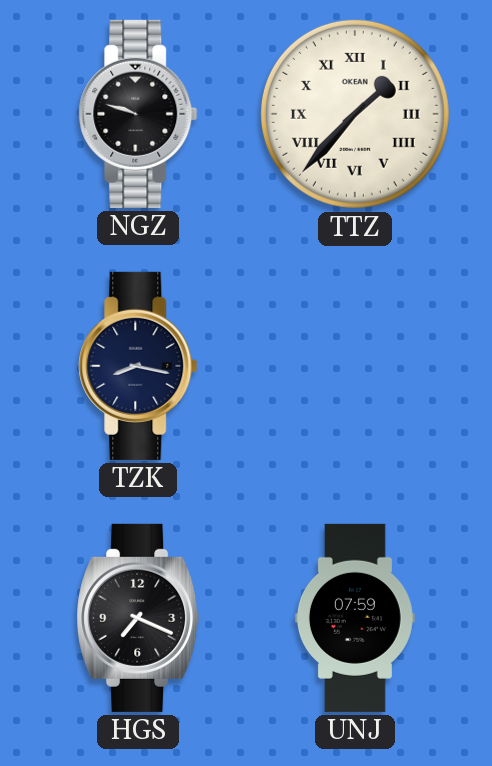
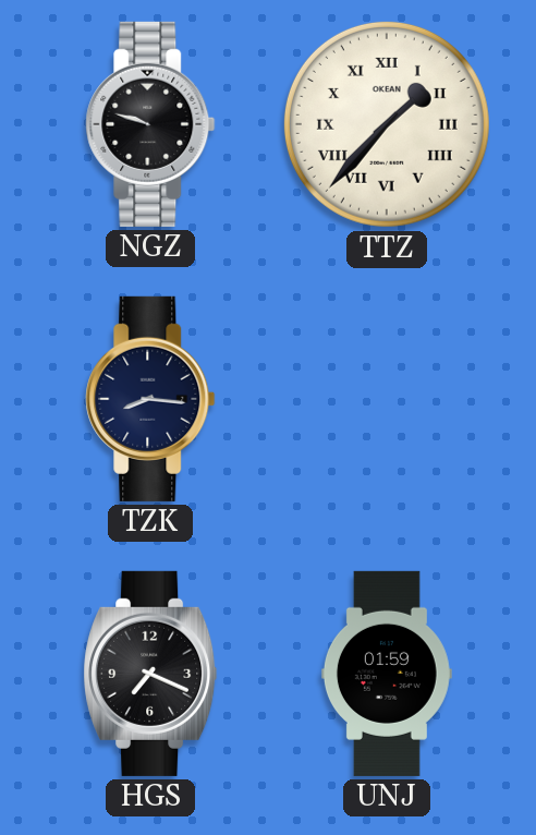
TZK: 8:17 -> 8:16 (150, 399)
UNJ: 07:59 -> 01:59 (387, 674)
